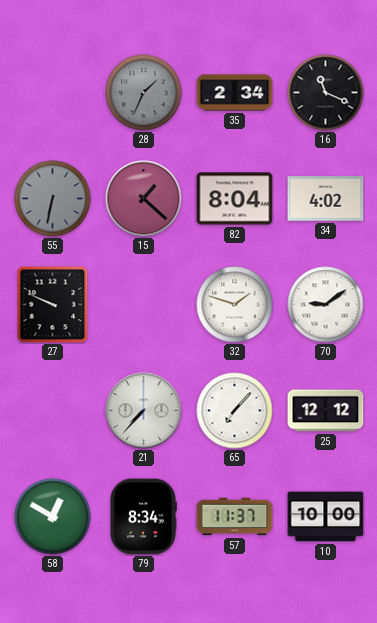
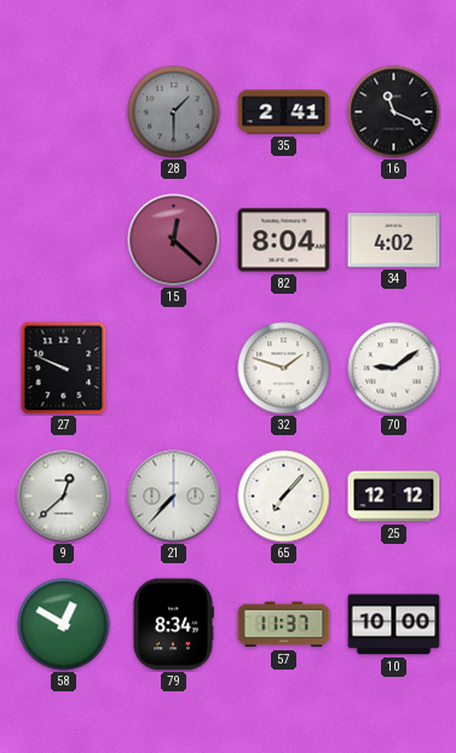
28: 1:34 -> 1:30 (174, 112)
35: 2:34 -> 2:41 (284, 112)
55: 6:32 -> none (53, 199)
15: 1:22 -> 12:22 (174, 241)
9: none -> 12:38 (64, 497)
